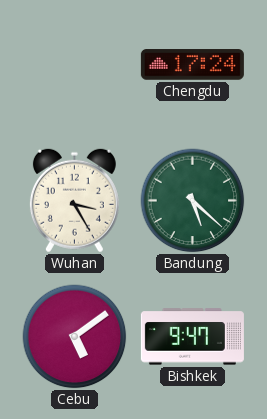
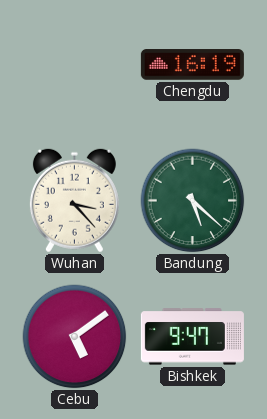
Chengdu: 17:24 -> 16:19 (192, 65)
Wuhan: 3:25 -> 3:23 (74, 201)
